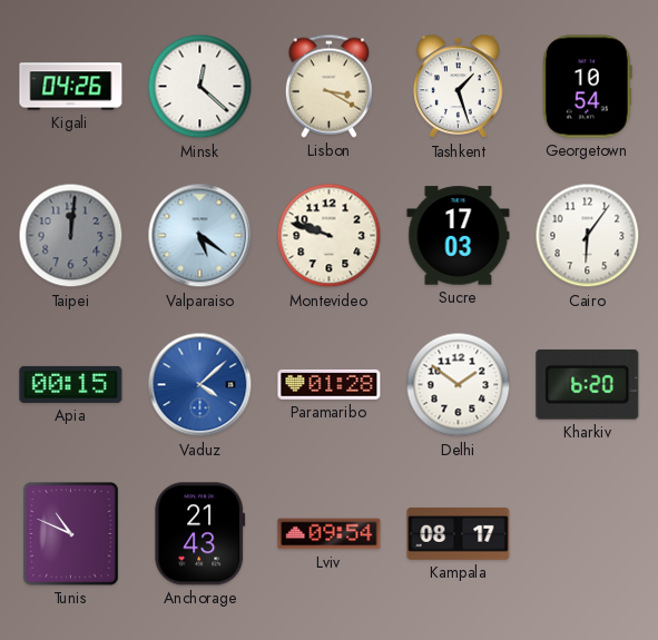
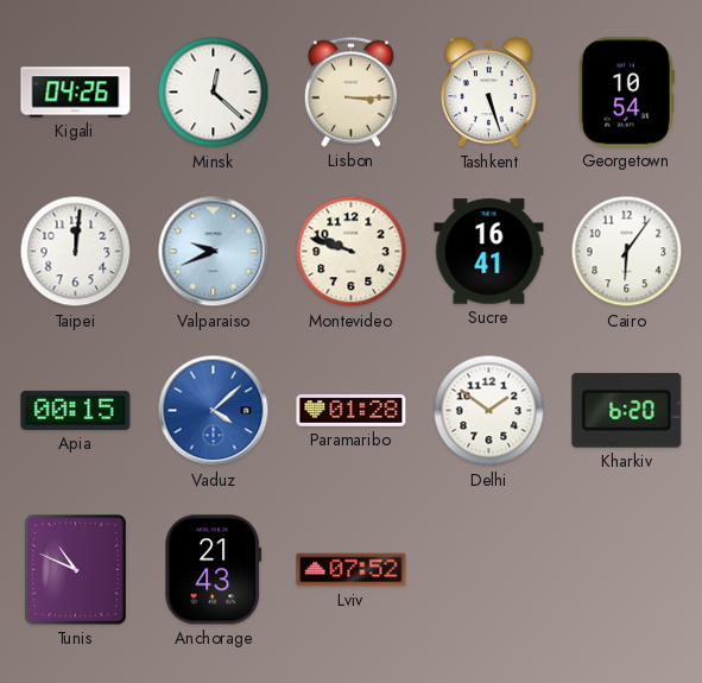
Lisbon: 3:20 -> 3:15 (350, 91)
Tashkent: 1:27 -> 5:27 (489, 93)
Taipei dial: grey -> white (76, 252)
Valparaiso: 5:21 -> 9:41 (214, 252)
Sucre: 17:03 -> 16:41 (489, 252)
Lviv: 09:54 -> 07:52 (352, 570)
Kampala: 08:17 -> none (459, 533)
